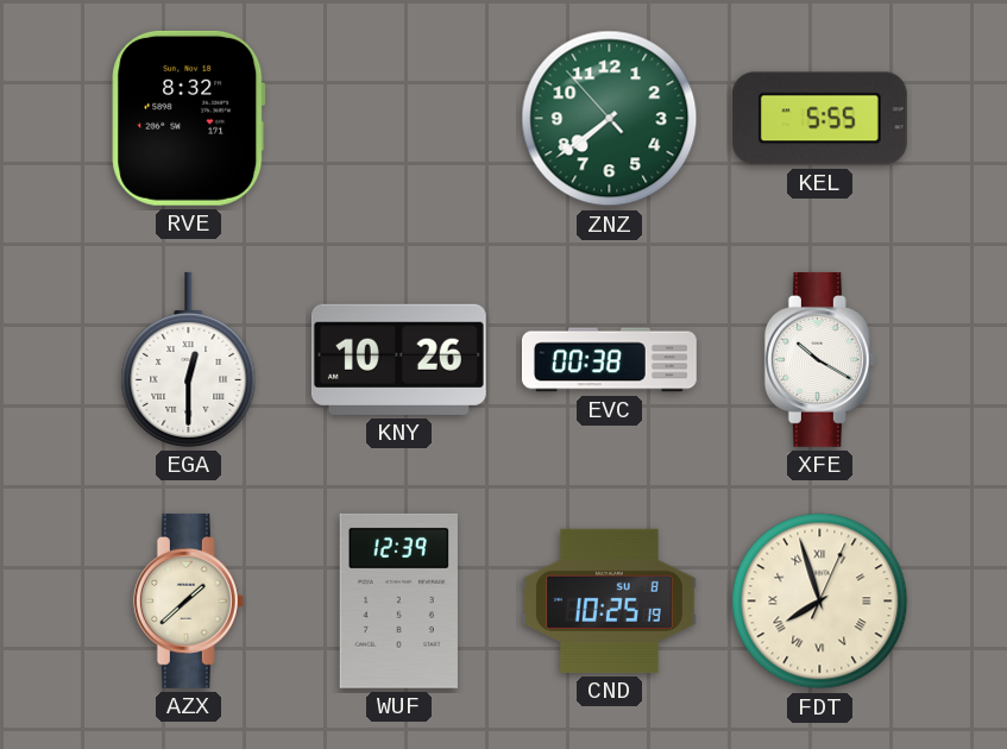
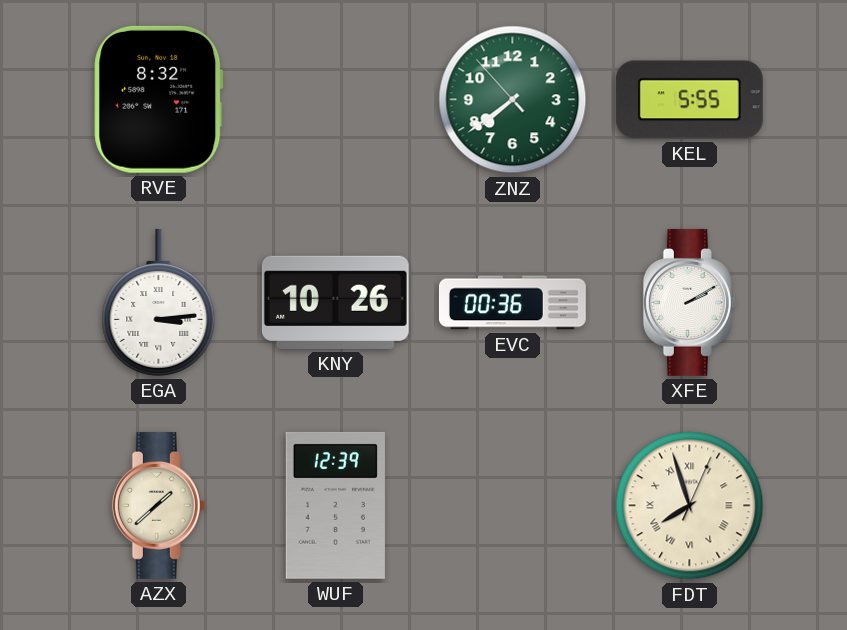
EGA: 12:30 -> 3:14 (159, 302)
EVC: 00:38 -> 00:36 (512, 303)
XFE: 10:20 -> 2:10 (689, 302)
CND: 10:25 -> none (609, 600)
